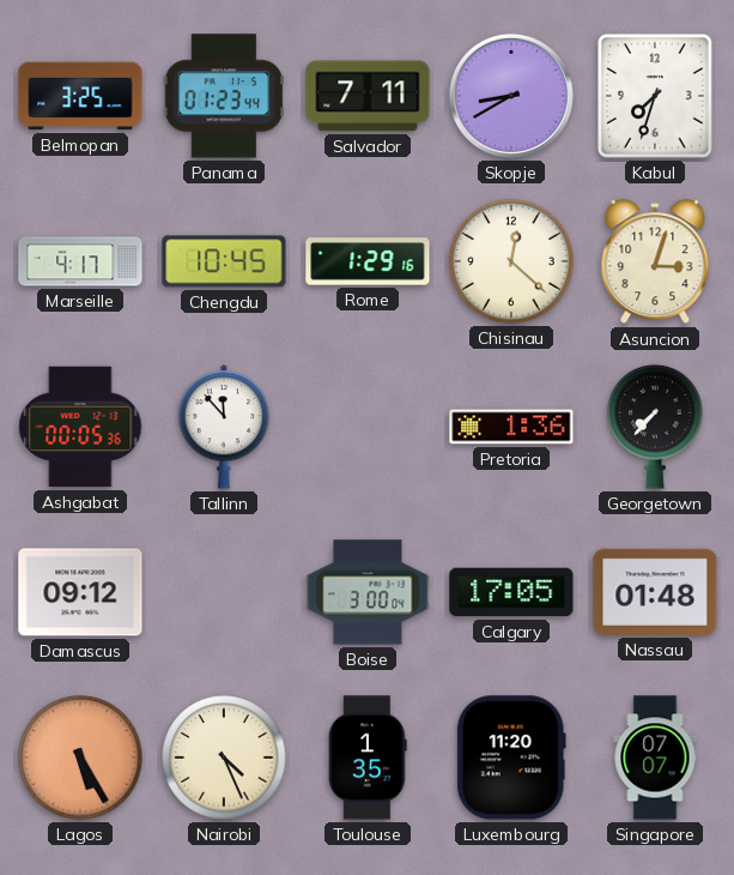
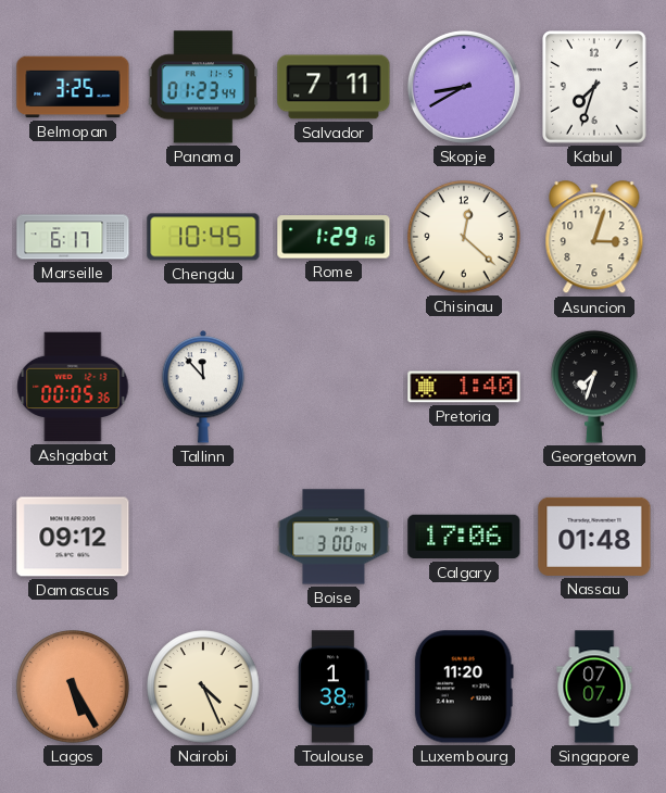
Marseille: 4:17 -> 6:17 (73, 237)
Pretoria: 1:36 -> 1:40 (464, 387)
Georgetown: 7:37 -> 7:33 (594, 387)
Calgary: 17:05 -> 17:06 (464, 537)
Toulouse: 1:35 -> 1:38 (335, 687)
